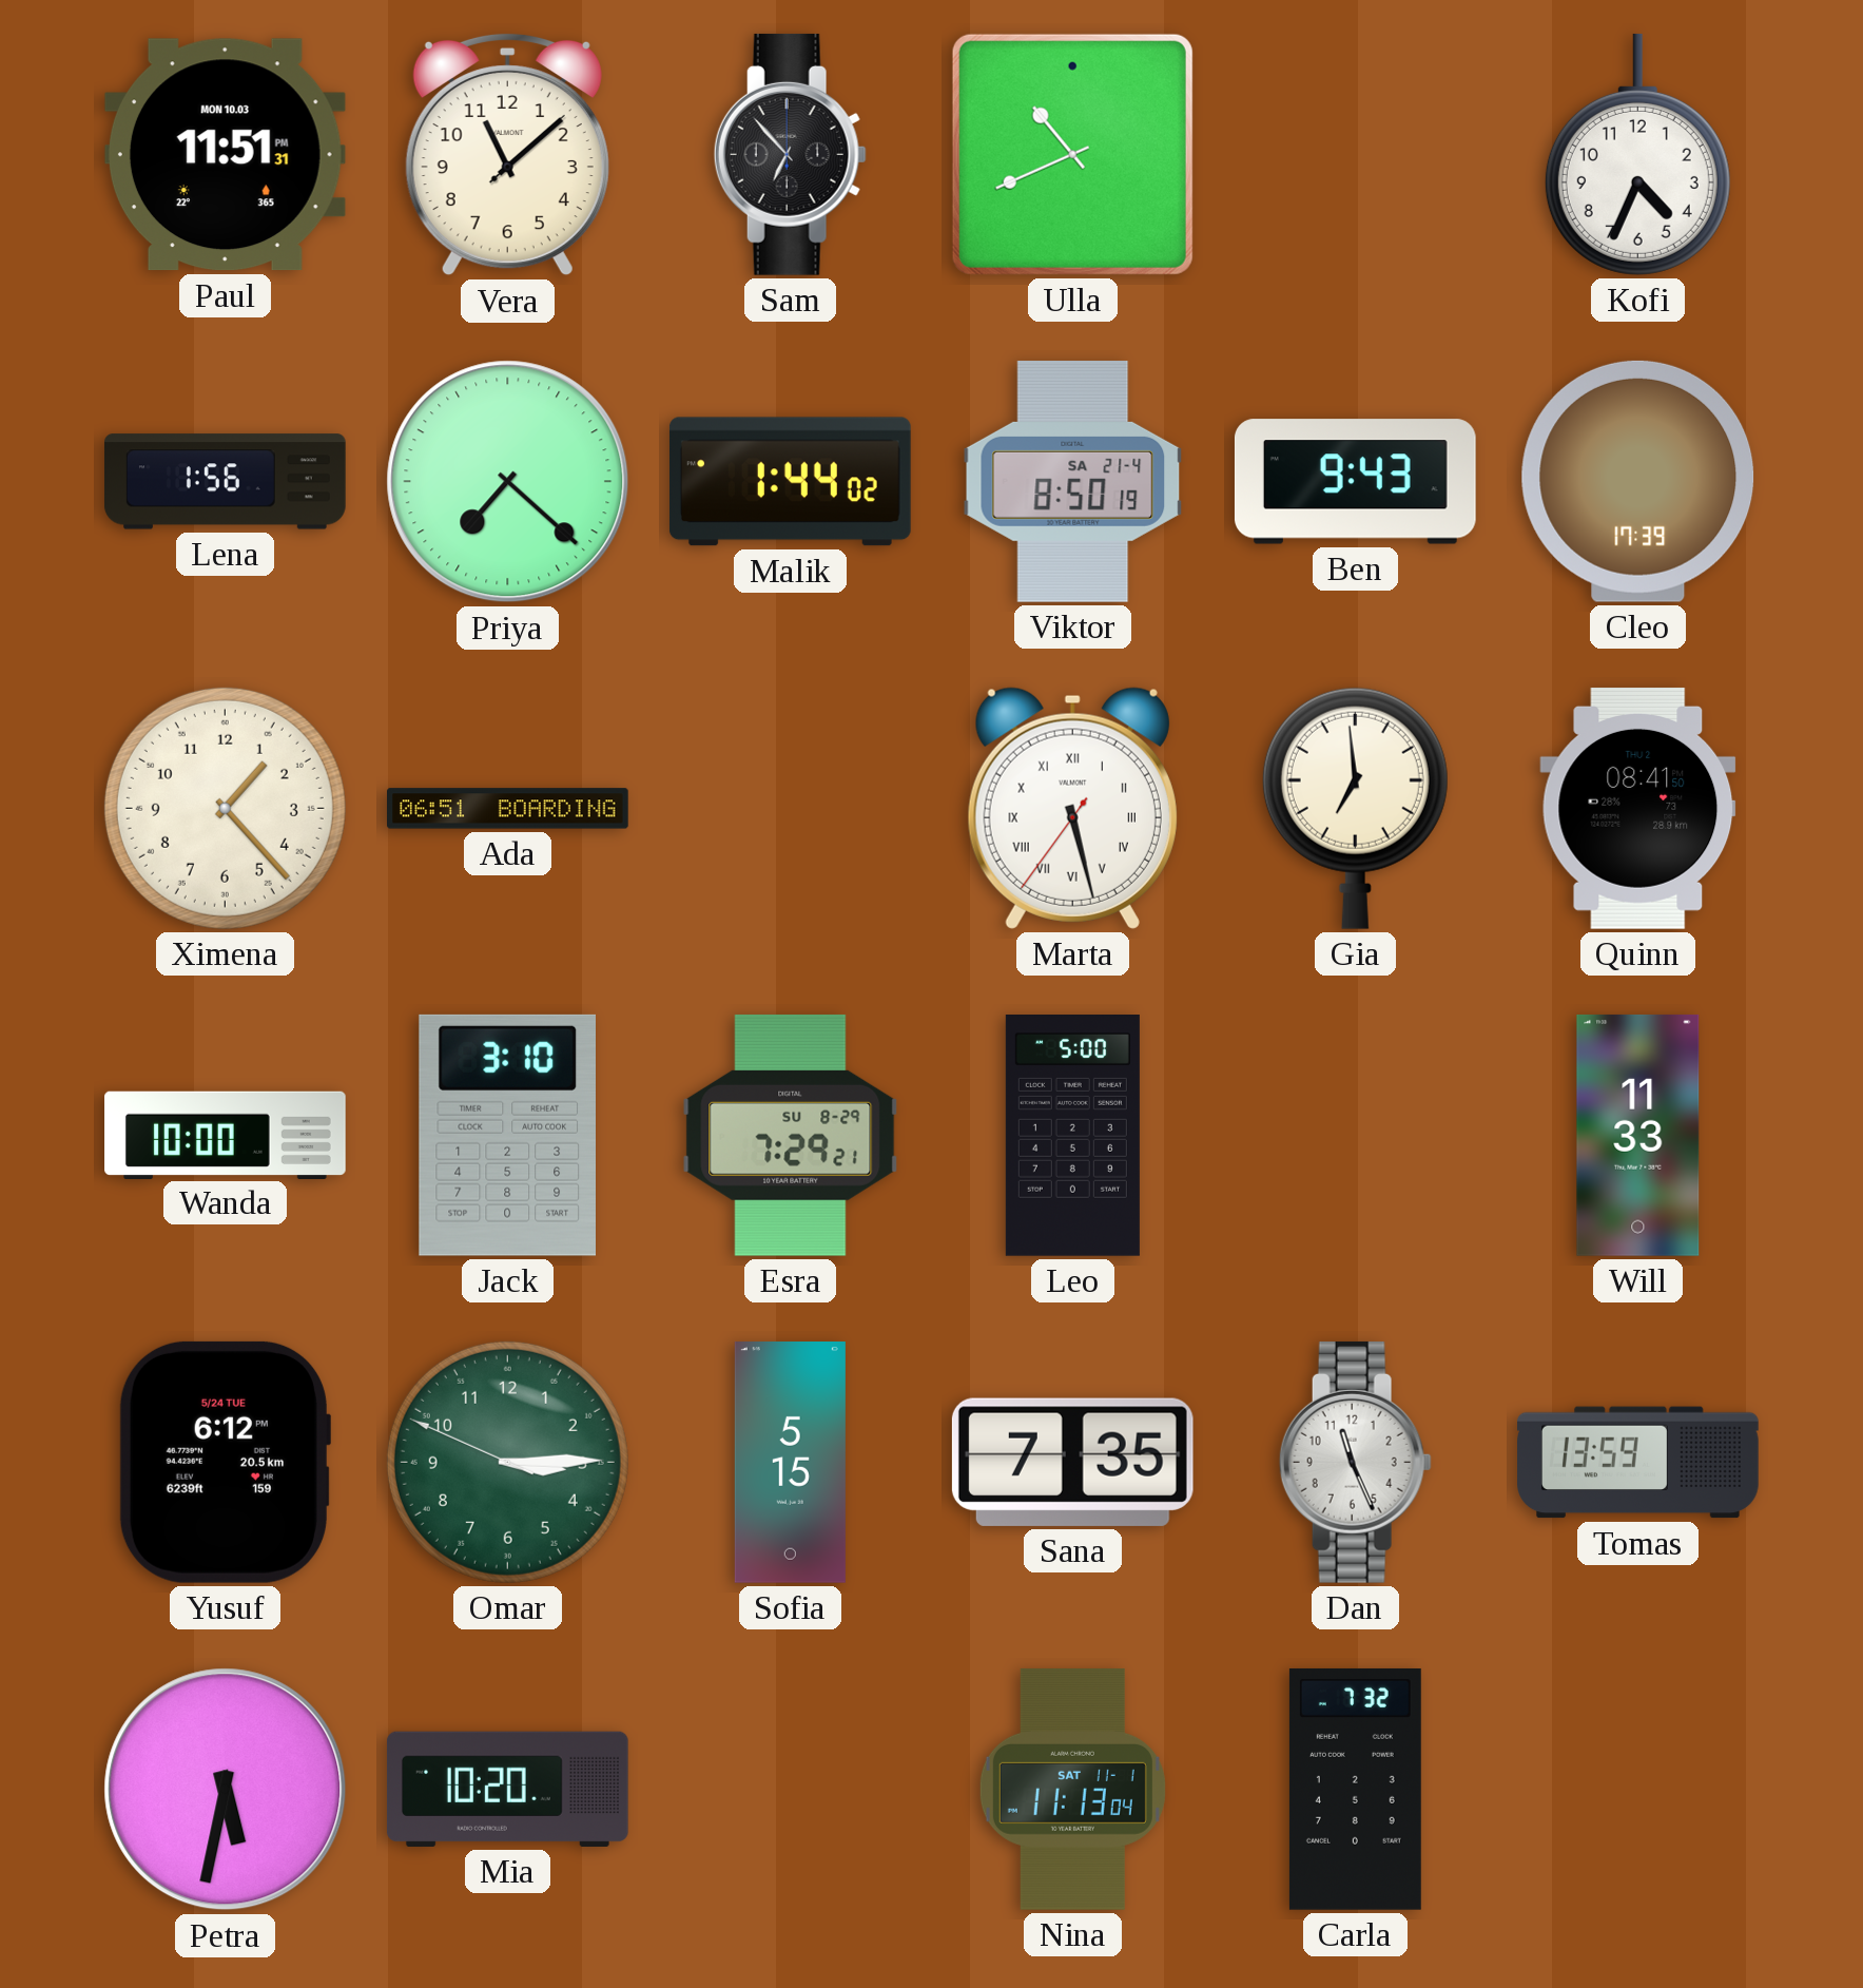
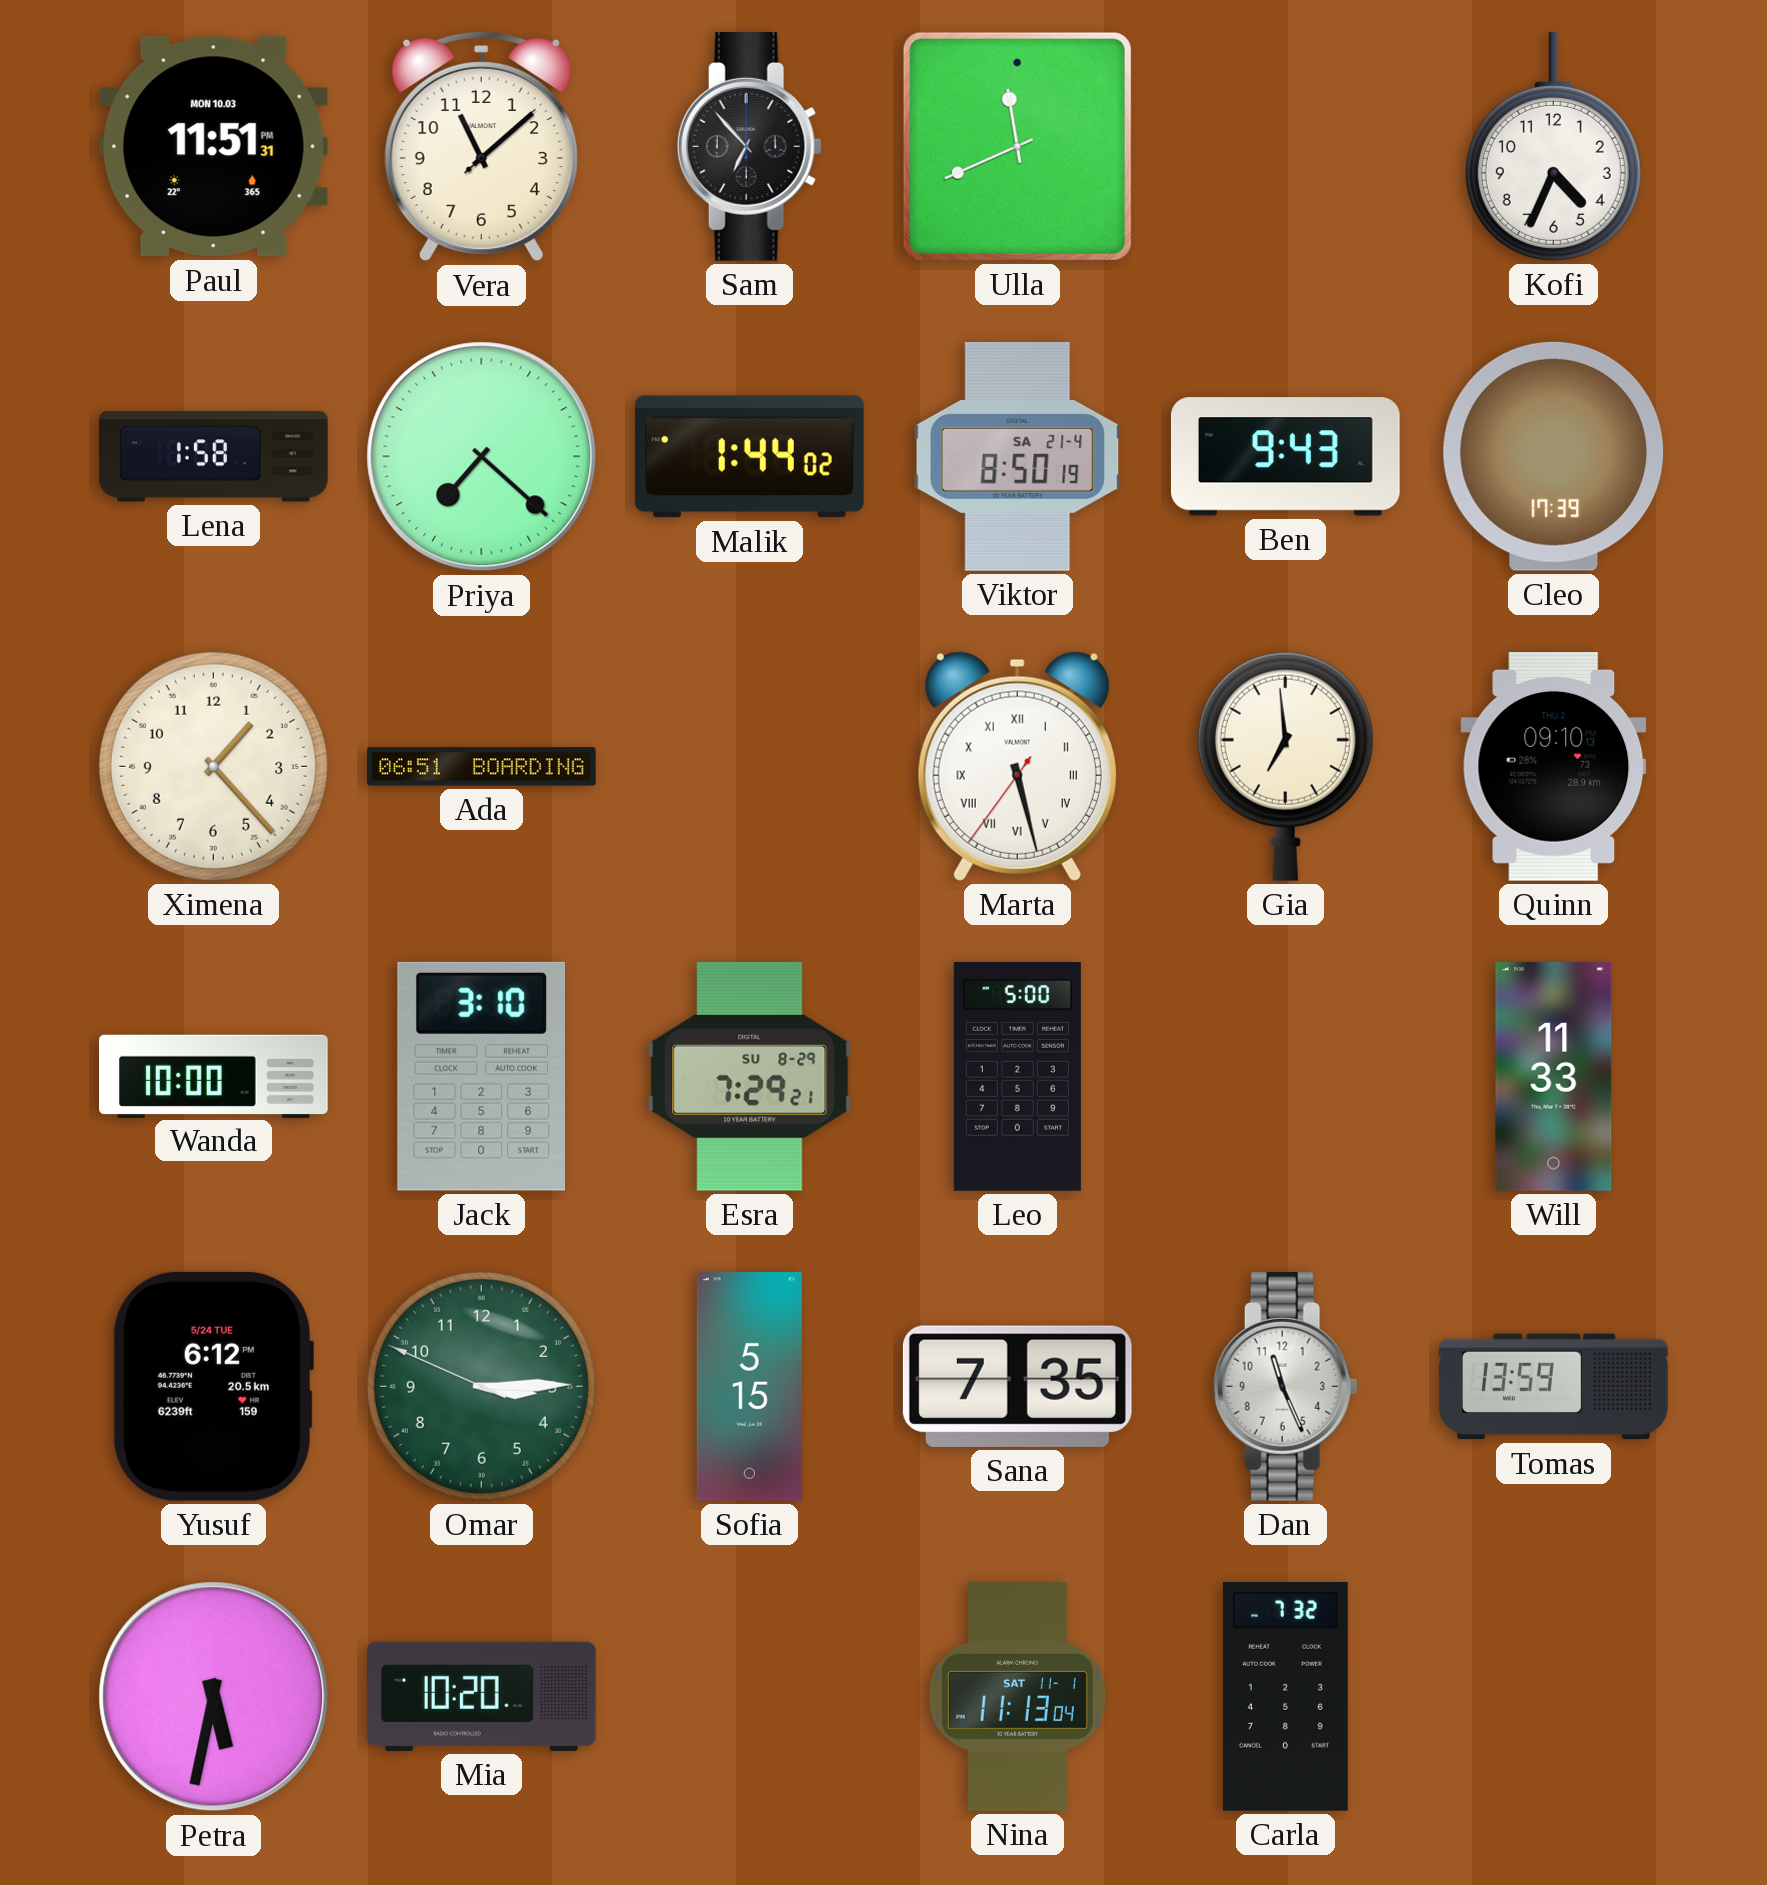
Ulla: 10:41 -> 11:41 (1017, 146)
Lena: 1:56 -> 1:58 (213, 457)
Quinn: 08:41 -> 09:10 (1554, 766)
